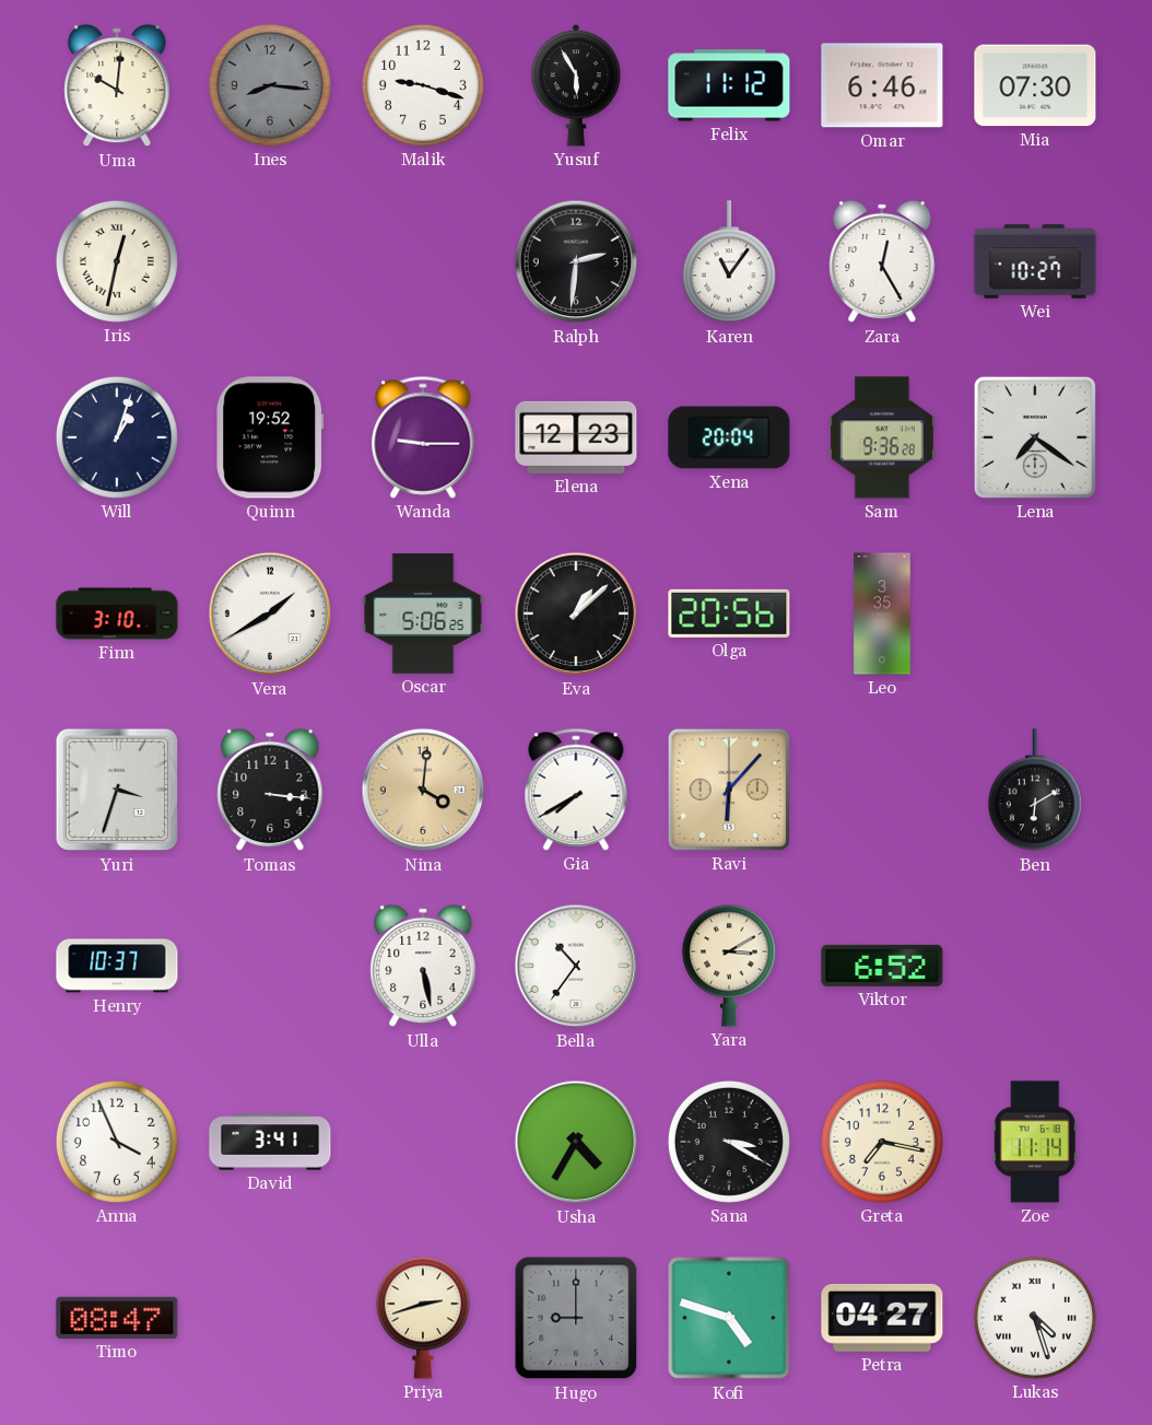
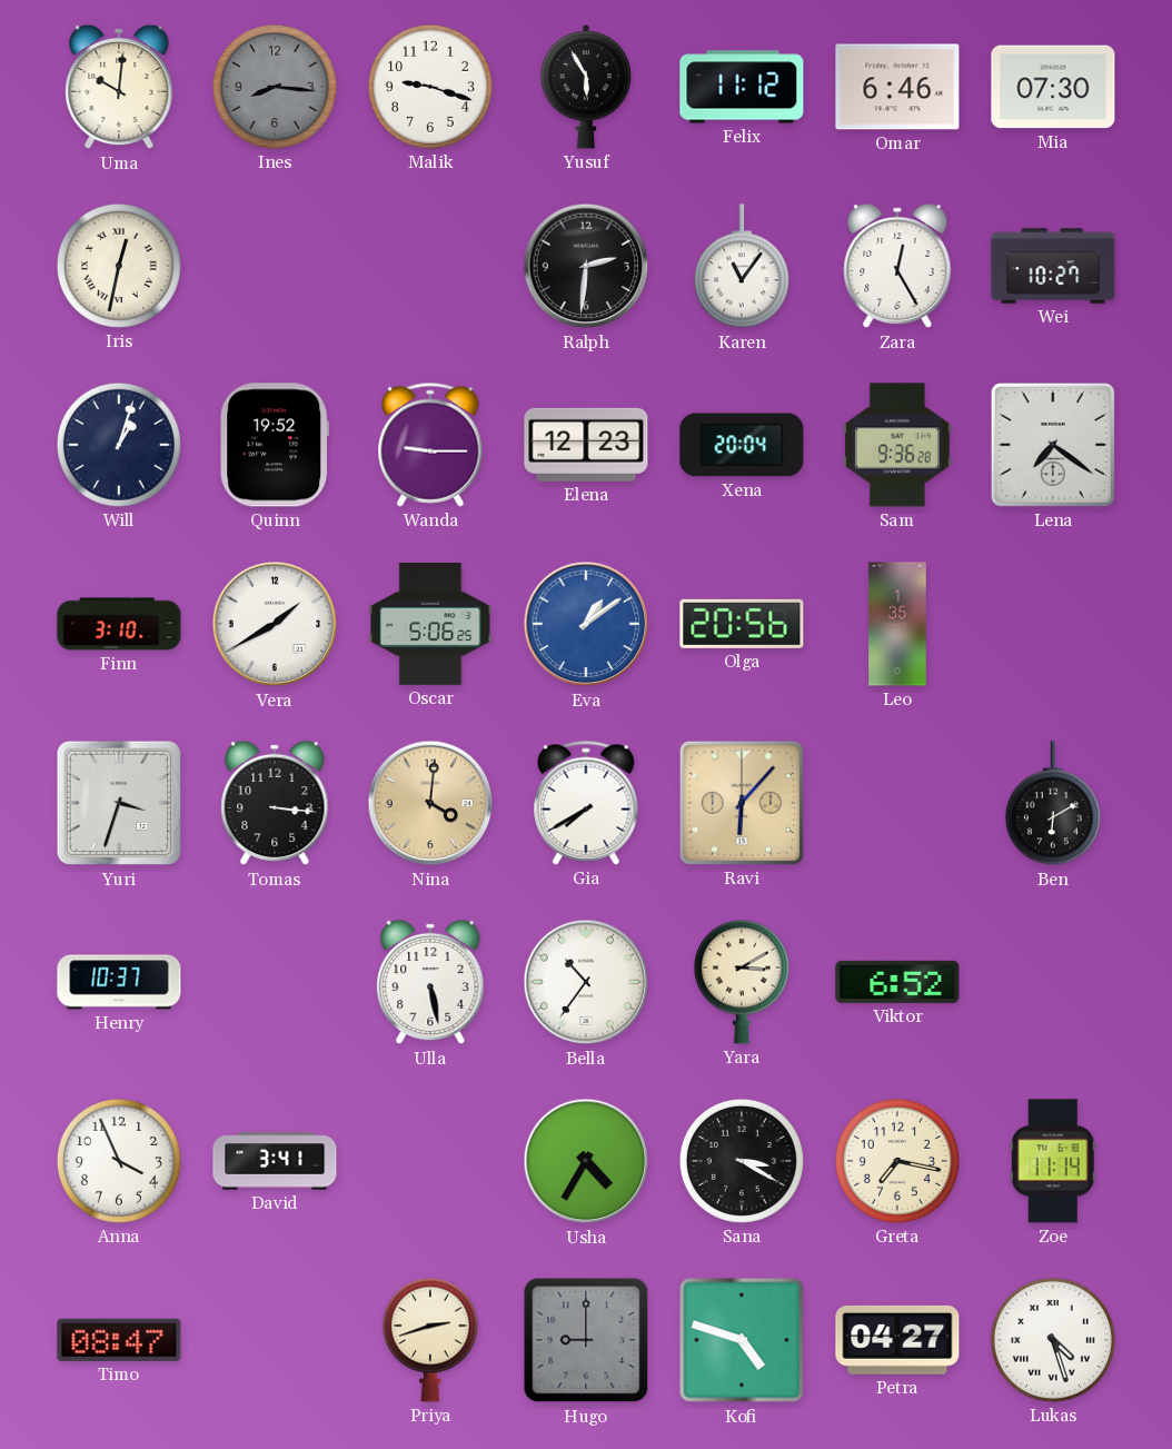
Eva: 1:08 -> 1:09 (586, 624)
Eva dial: black -> blue (586, 624)
Leo: 3:35 -> 1:35 (897, 624)
